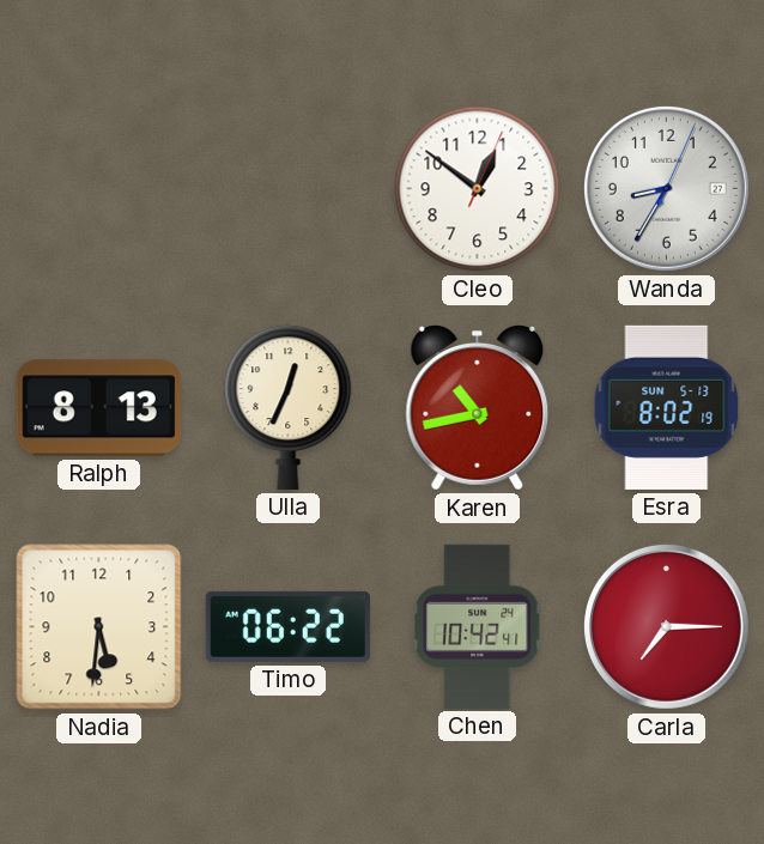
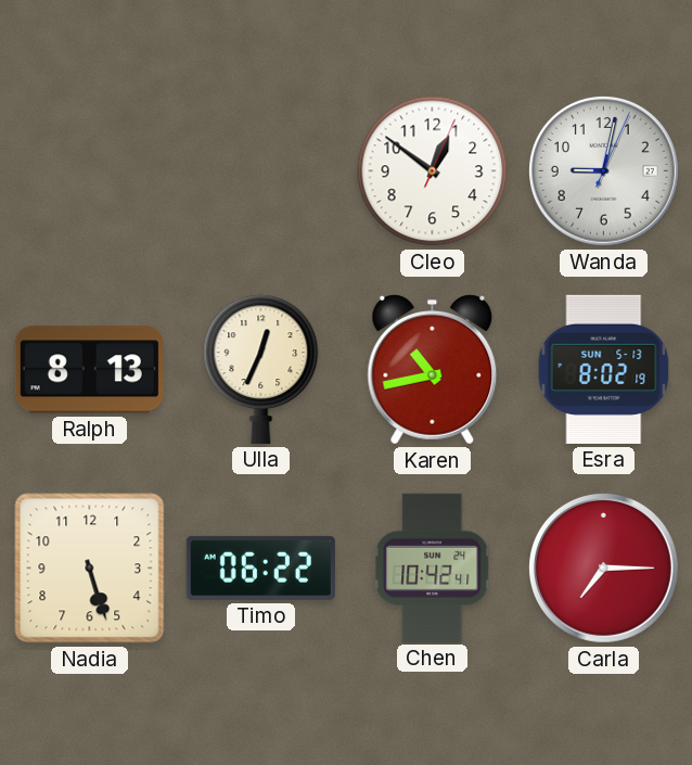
Wanda: 8:35 -> 9:02 (603, 170)
Nadia: 5:31 -> 5:27 (90, 569)
